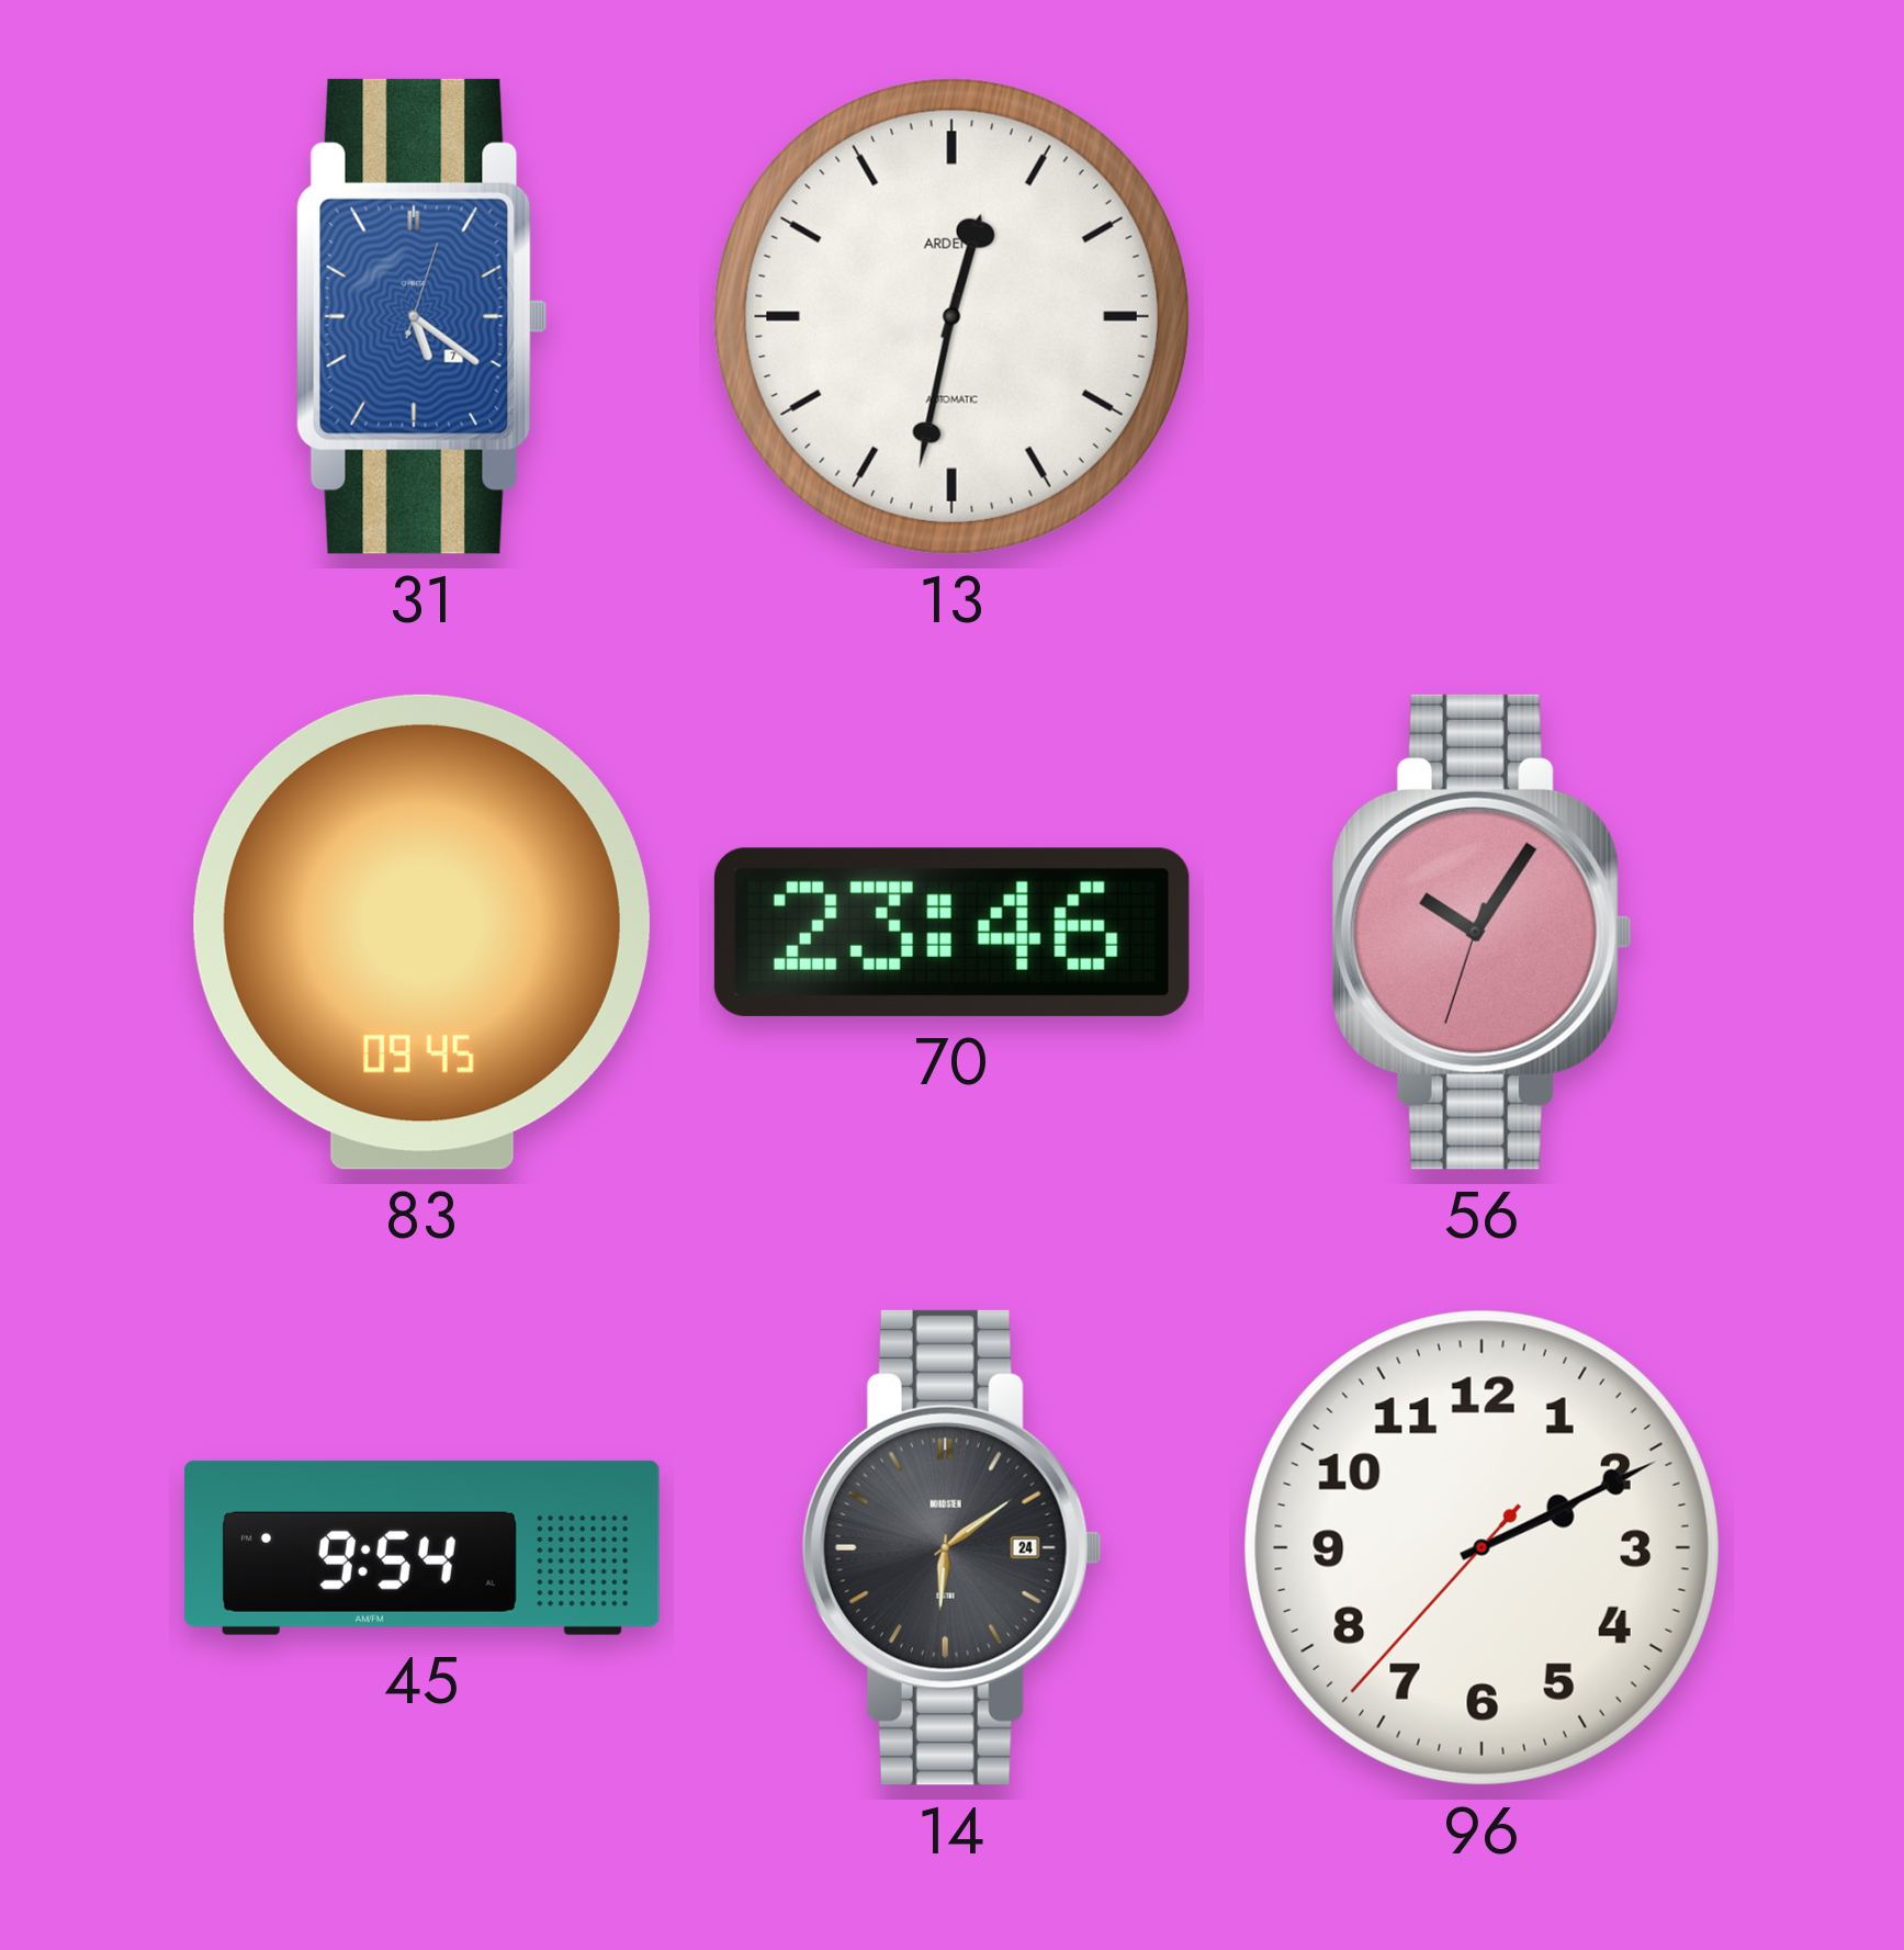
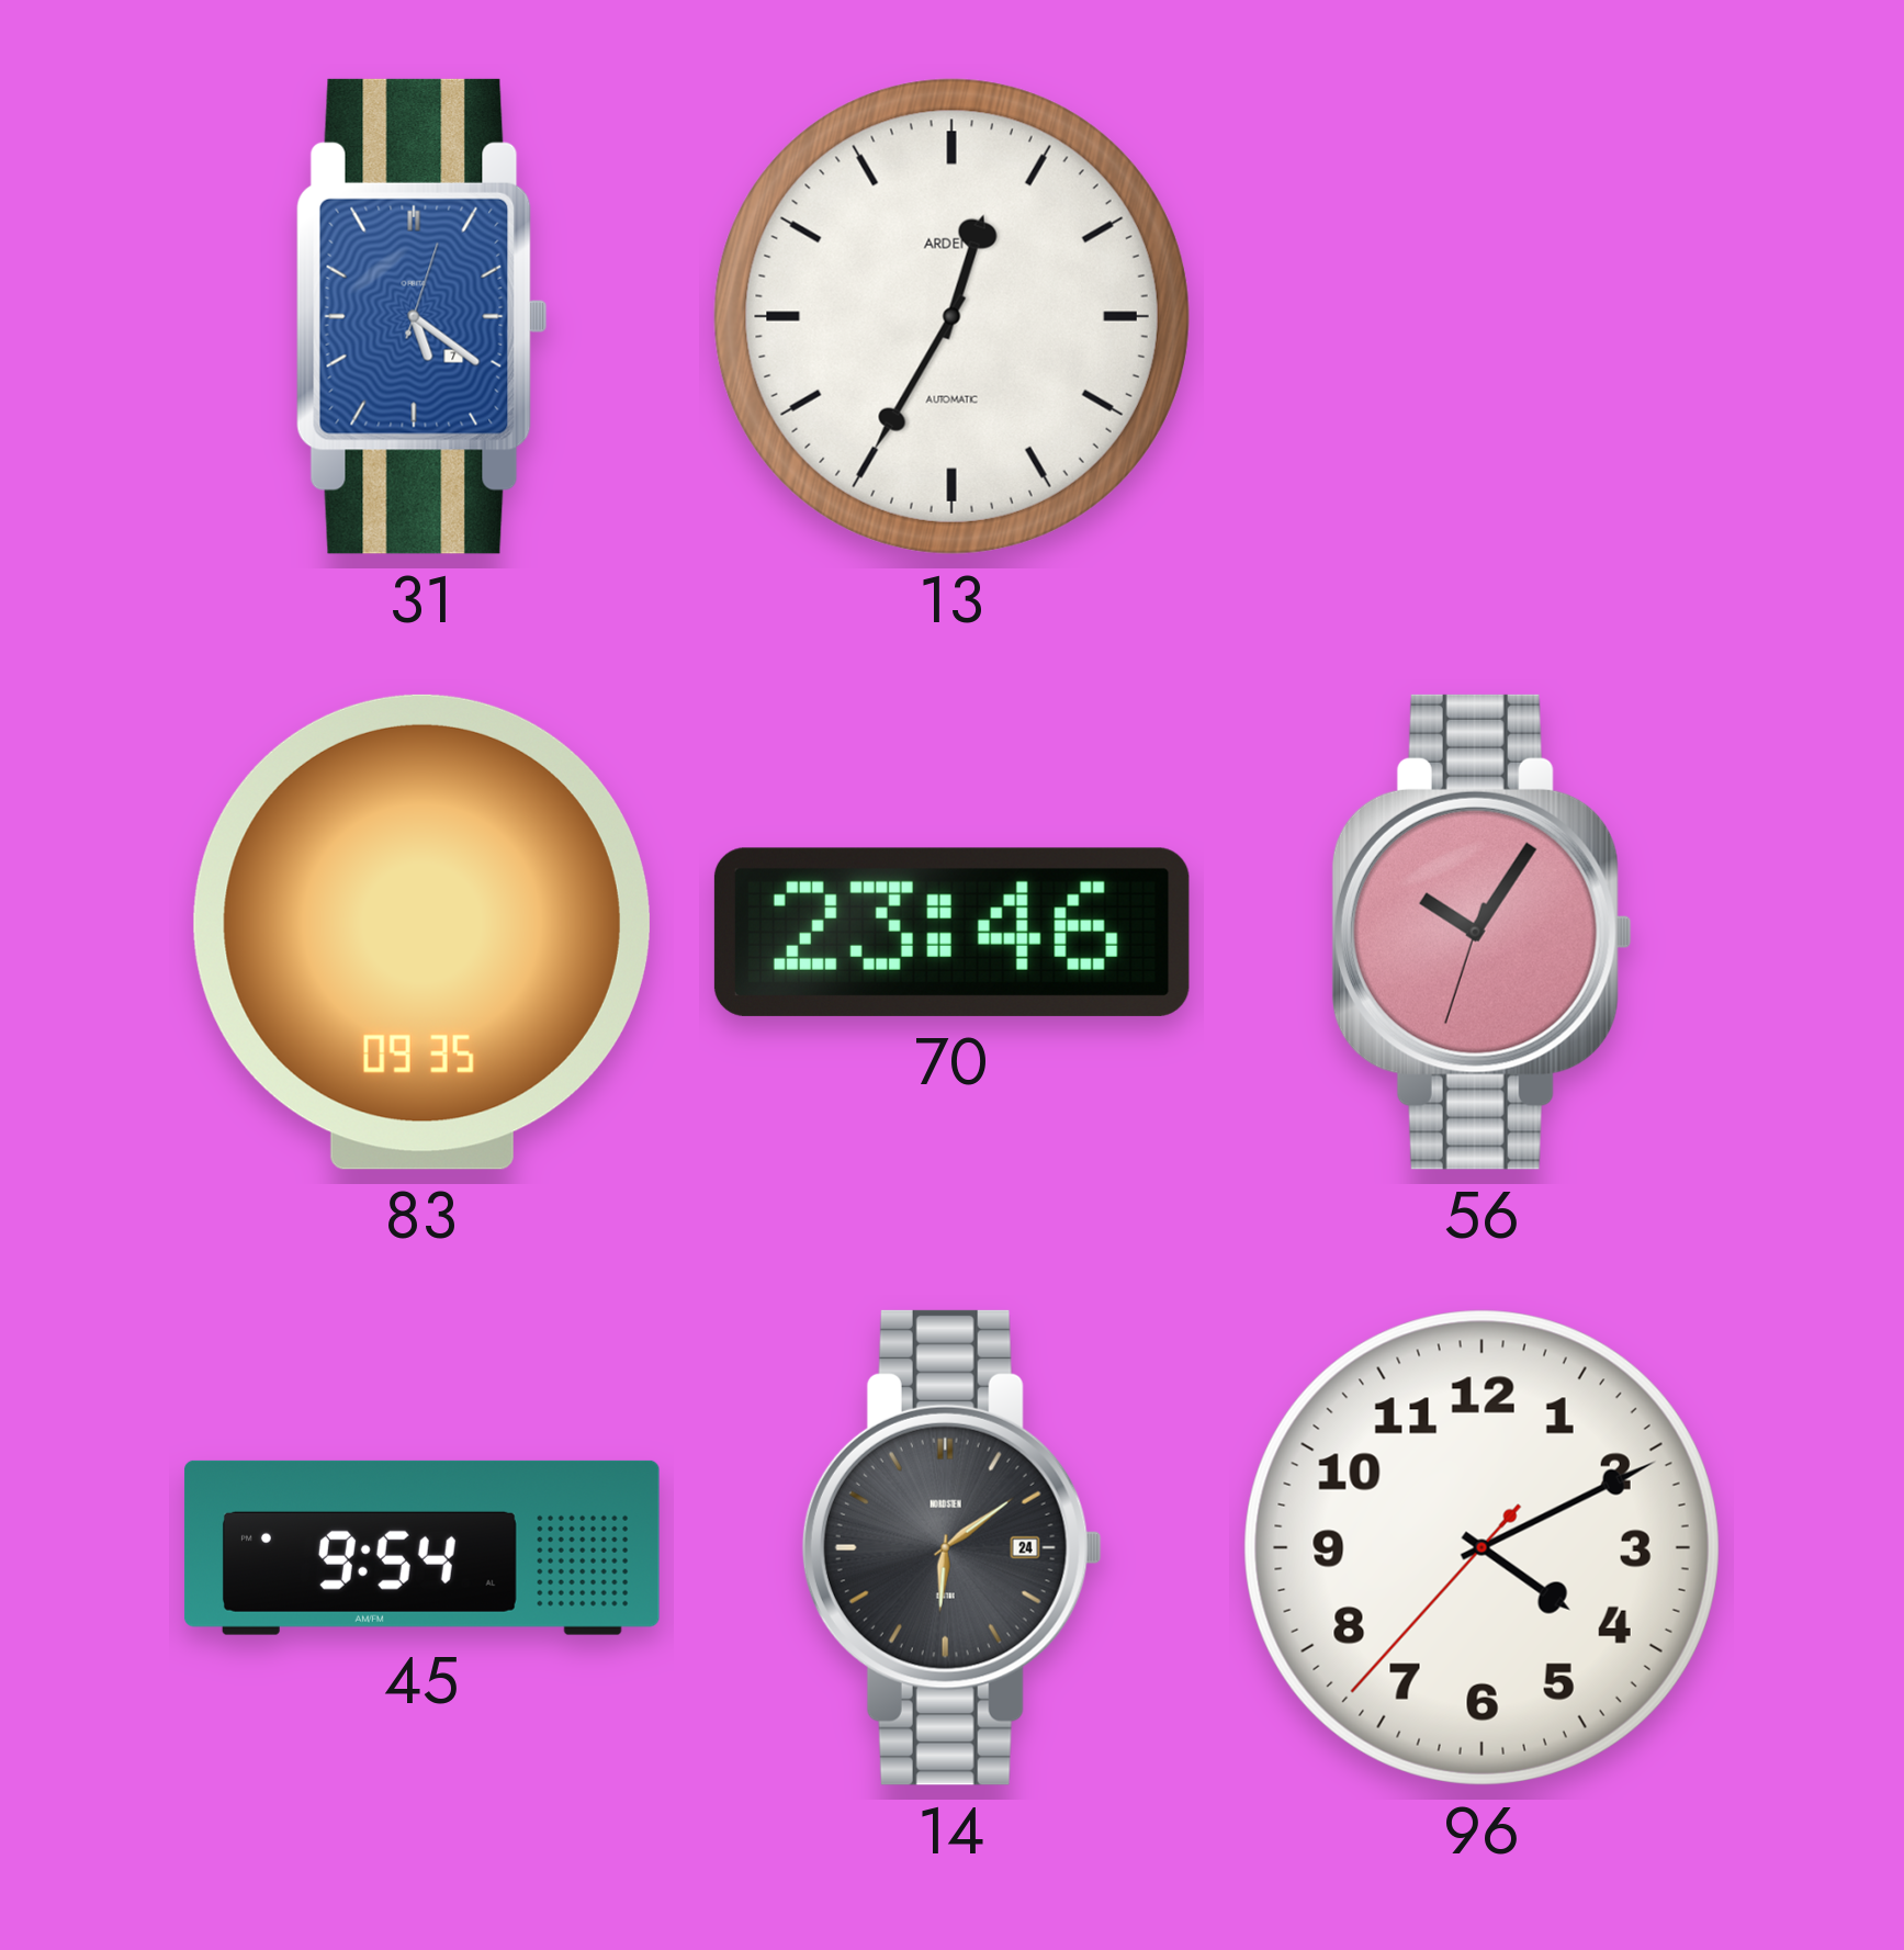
13: 12:32 -> 12:35 (951, 316)
83: 09:45 -> 09:35 (421, 932)
96: 2:10 -> 4:10 (1481, 1547)
